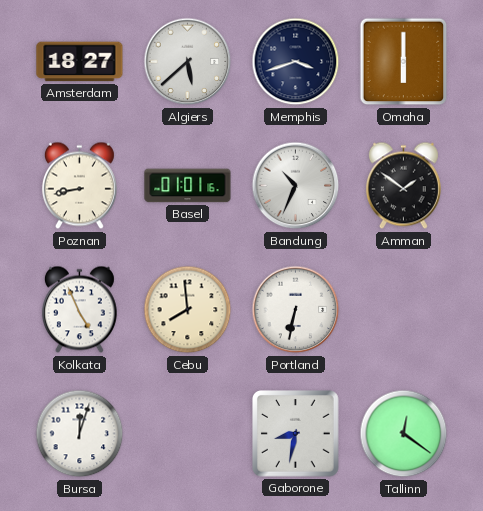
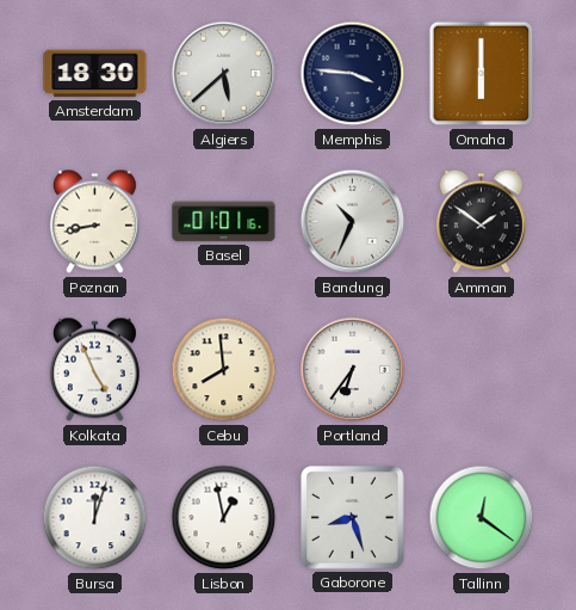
Amsterdam: 18:27 -> 18:30 (95, 74)
Memphis: 3:42 -> 3:46 (353, 74)
Portland: 6:32 -> 6:36 (353, 370)
Lisbon: none -> 12:58 (224, 518)
Gaborone: 8:32 -> 8:27 (353, 518)
